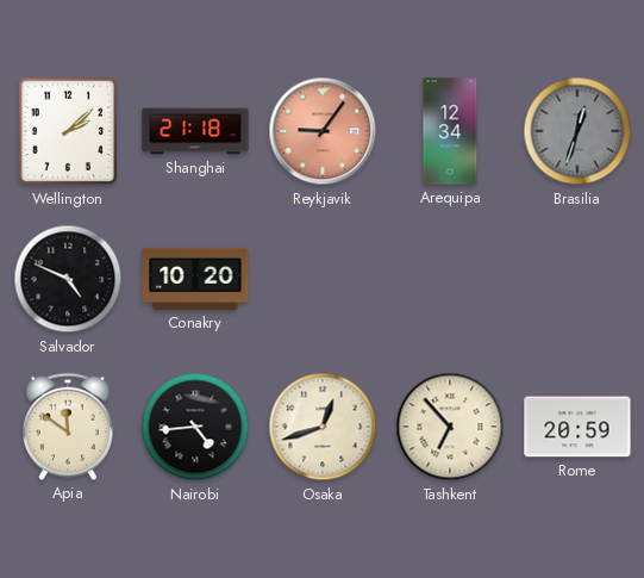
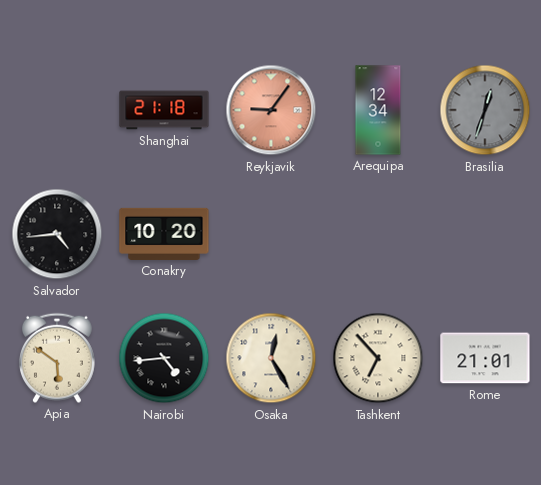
Wellington: 2:08 -> none (68, 131)
Salvador: 4:49 -> 4:44 (57, 234)
Apia: 11:51 -> 5:51 (57, 358)
Osaka: 12:42 -> 12:25 (271, 358)
Rome: 20:59 -> 21:01 (485, 358)
